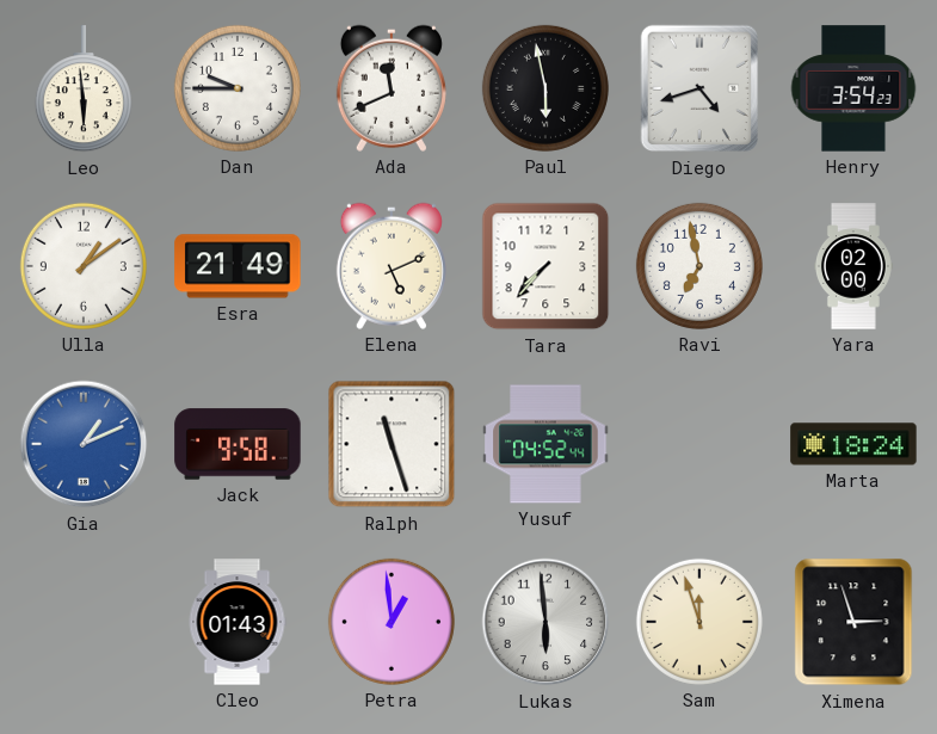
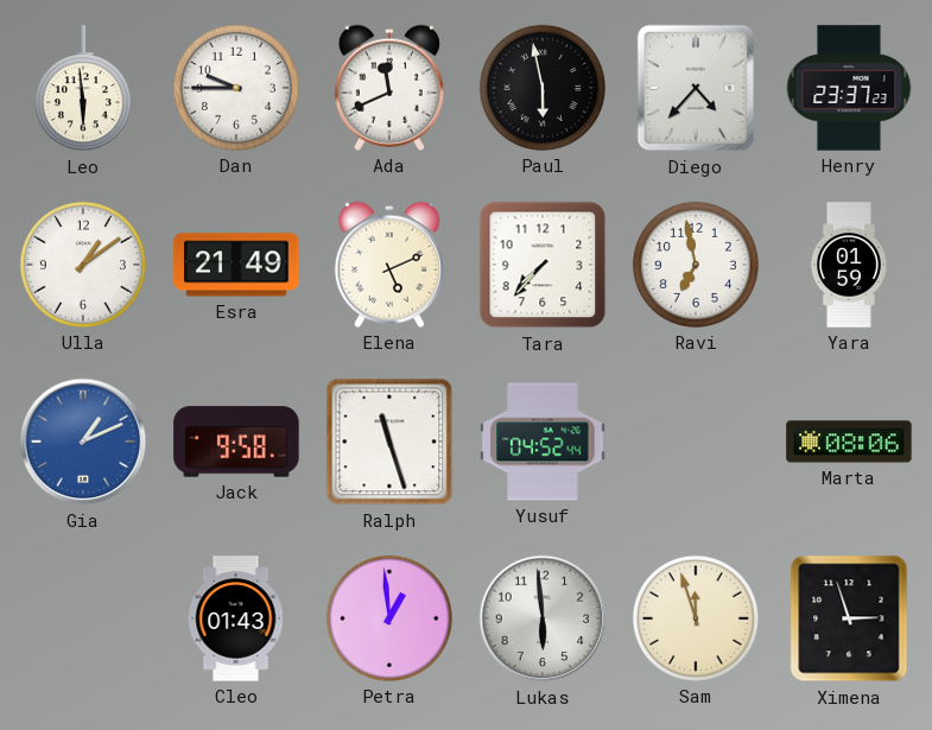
Diego: 4:42 -> 4:37 (696, 88)
Henry: 3:54 -> 23:37 (849, 88)
Yara: 02:00 -> 01:59 (849, 265)
Marta: 18:24 -> 08:06 (849, 442)
